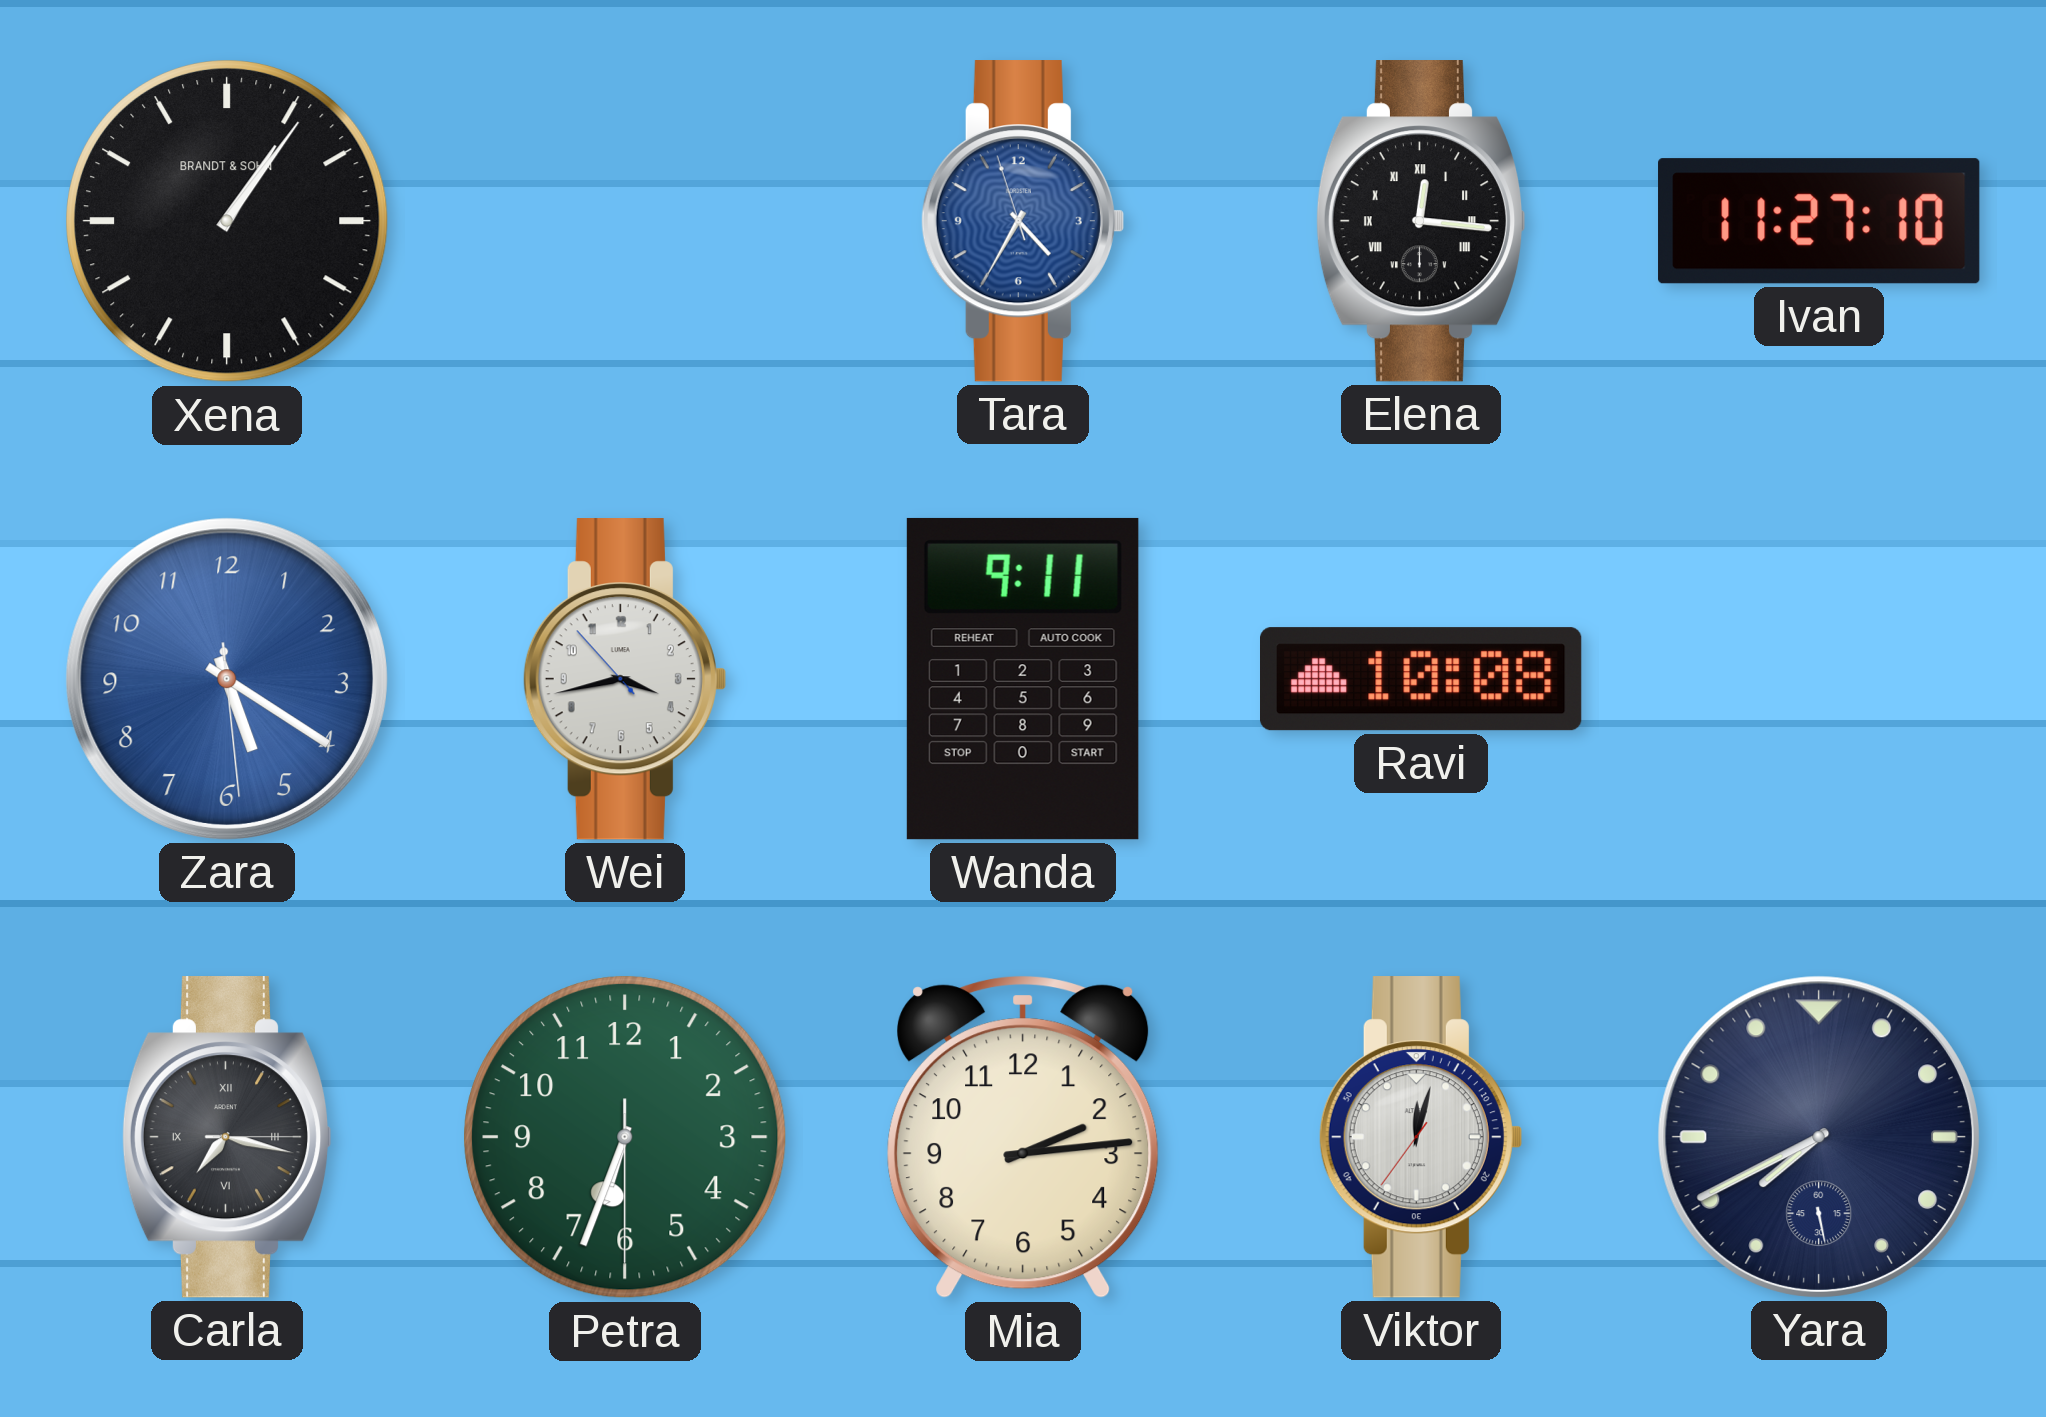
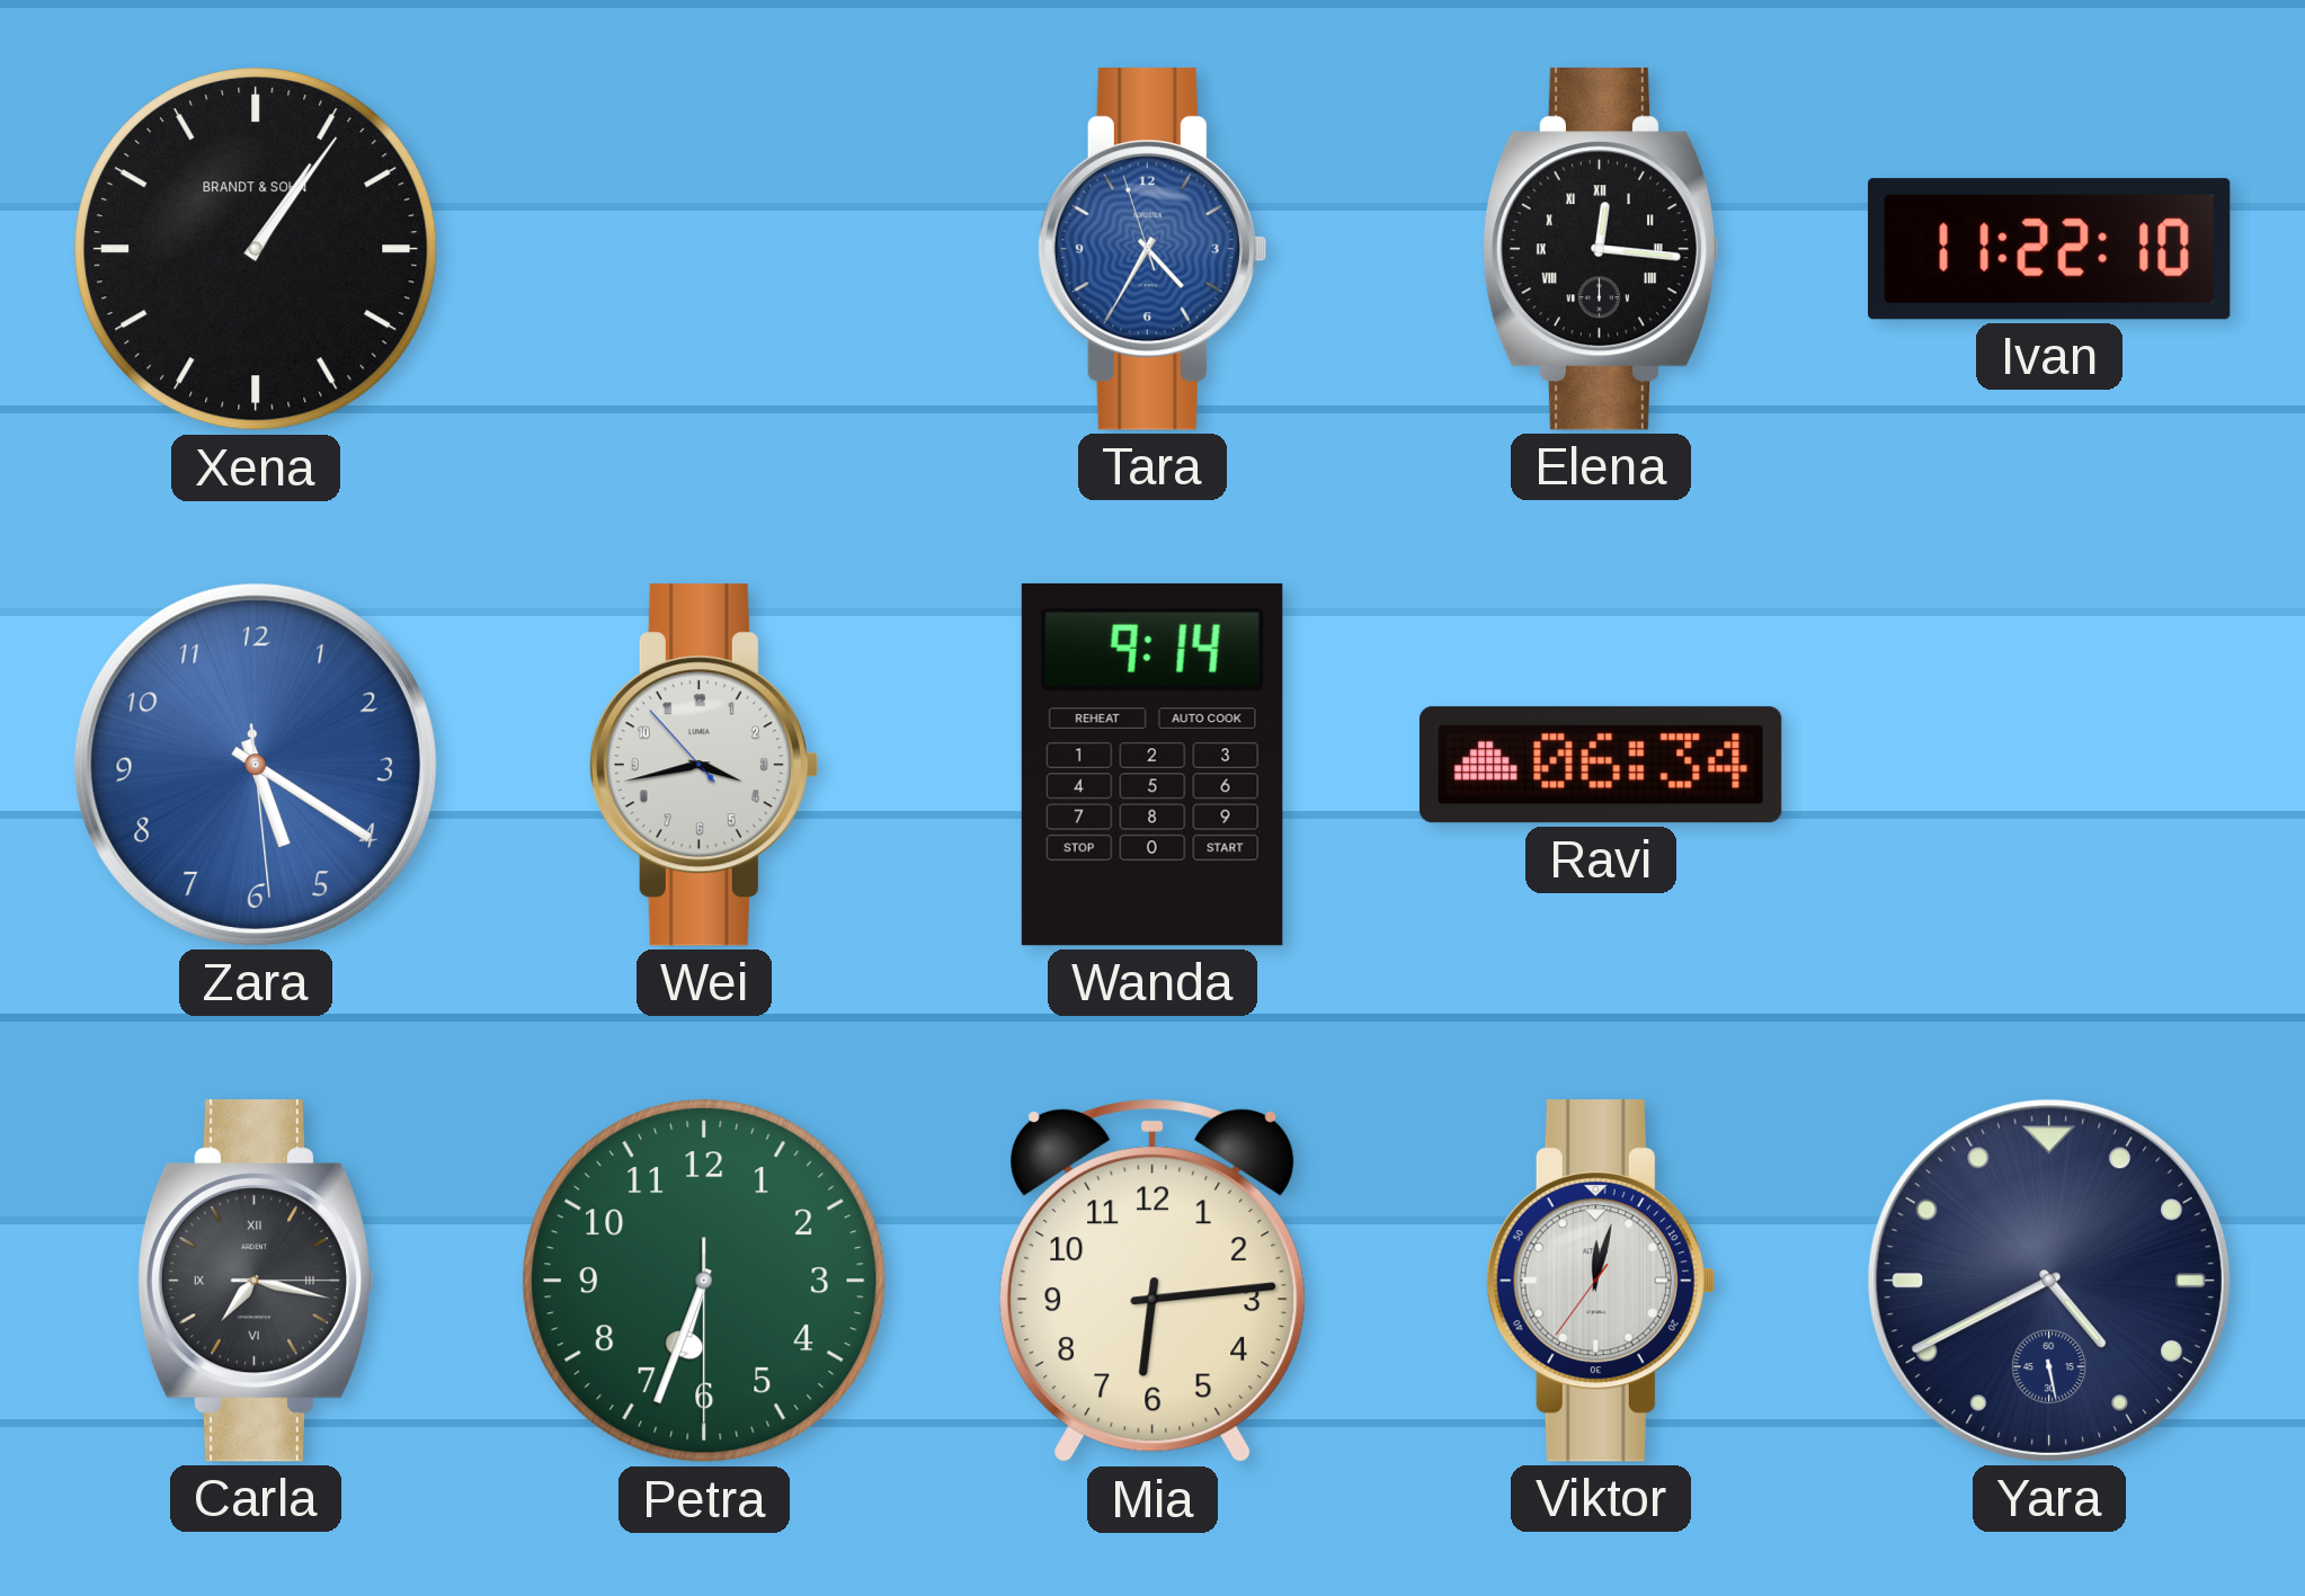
Ivan: 11:27 -> 11:22 (2049, 249)
Wanda: 9:11 -> 9:14 (1152, 765)
Ravi: 10:08 -> 06:34 (1602, 765)
Mia: 2:14 -> 6:14 (1152, 1281)
Yara: 7:40 -> 4:40 (2049, 1281)
